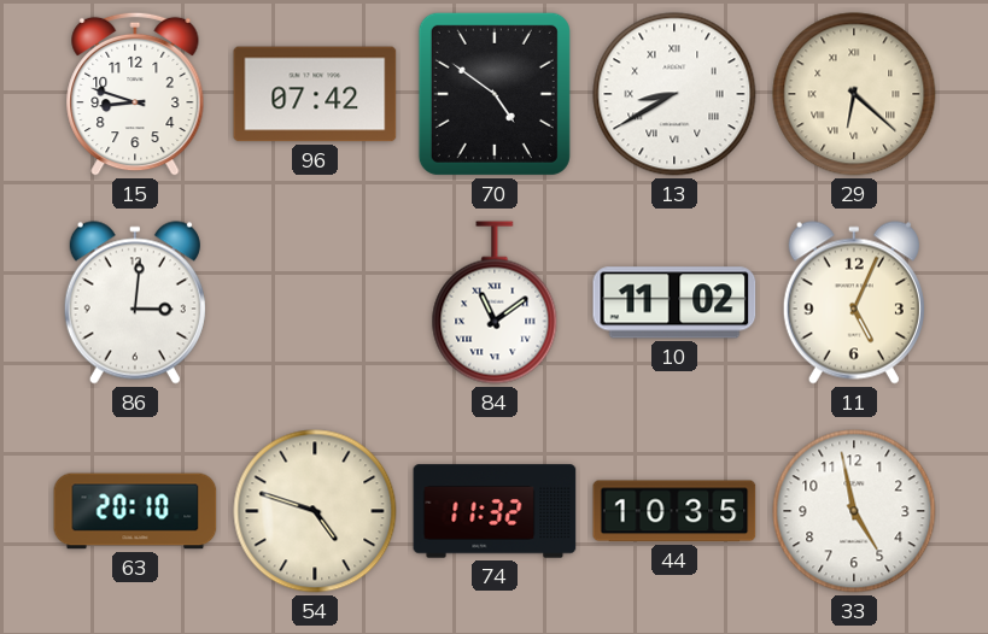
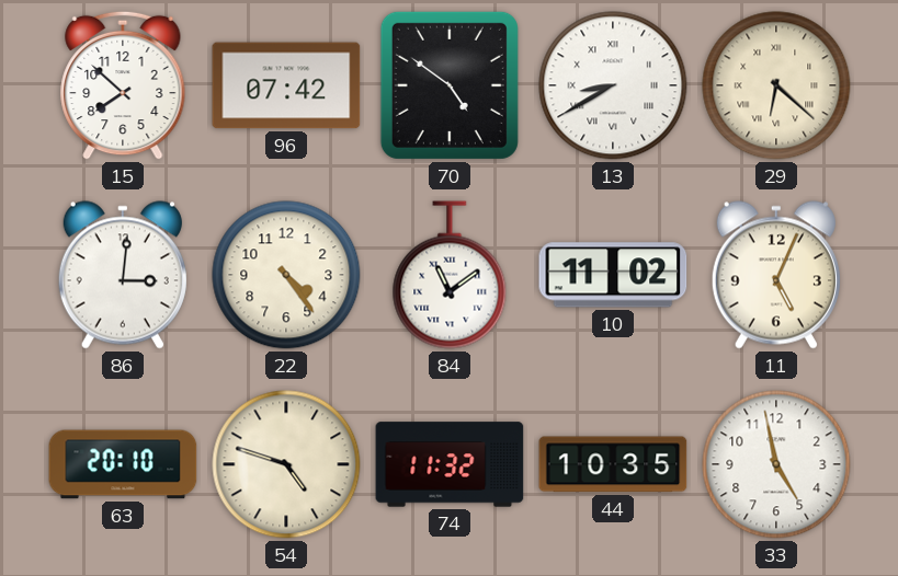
15: 8:48 -> 7:52 (123, 85)
22: none -> 4:24 (286, 275)
